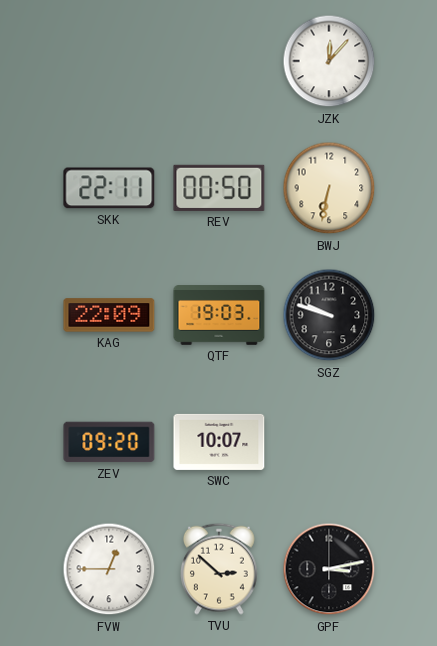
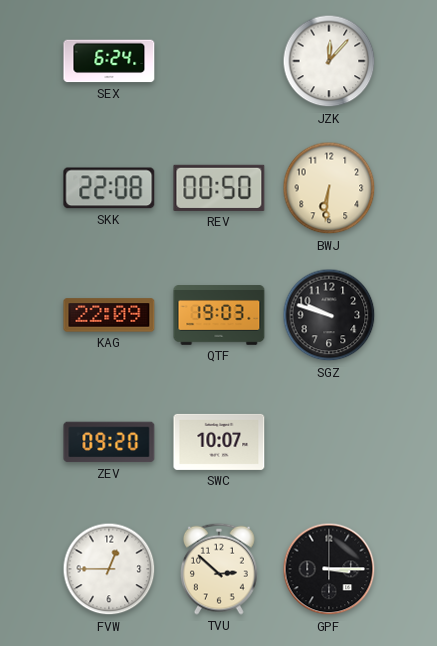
SEX: none -> 6:24 (109, 61)
SKK: 22:11 -> 22:08 (109, 188)
BWJ: 6:32 -> 6:31 (329, 188)
GPF: 3:13 -> 3:15 (329, 569)
